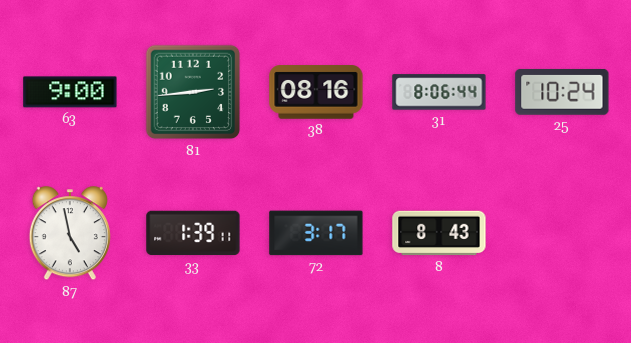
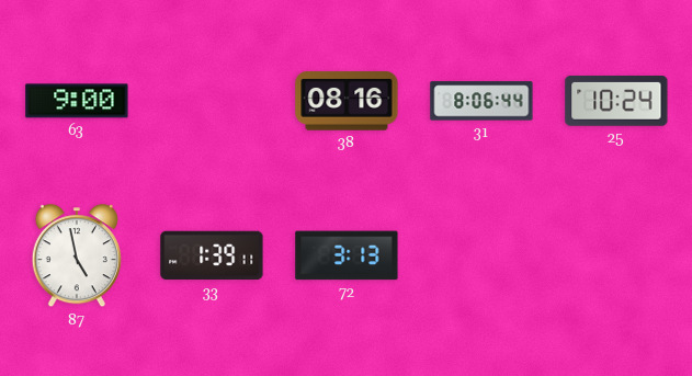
81: 2:44 -> none (193, 92)
72: 3:17 -> 3:13 (347, 255)
8: 8:43 -> none (439, 233)
